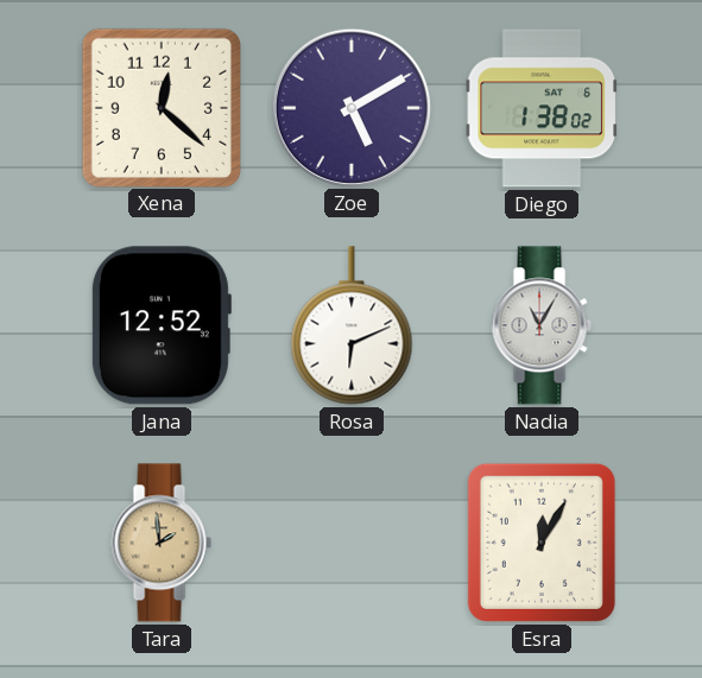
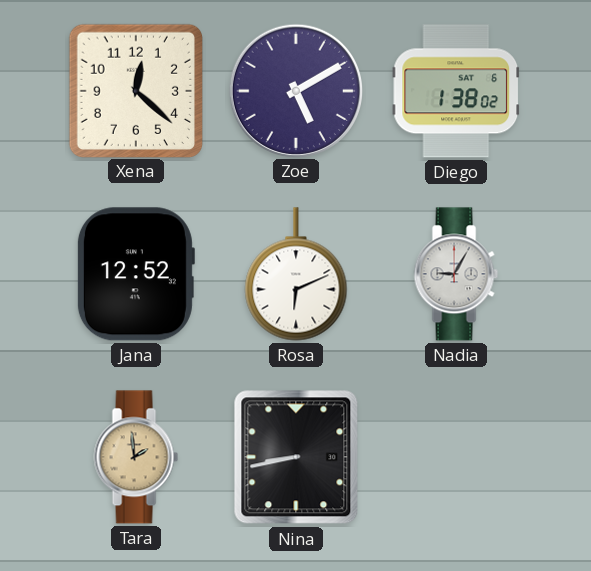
Nadia: 11:05 -> 9:05 (456, 274)
Nina: none -> 8:43 (296, 457)
Esra: 12:05 -> none (542, 543)
